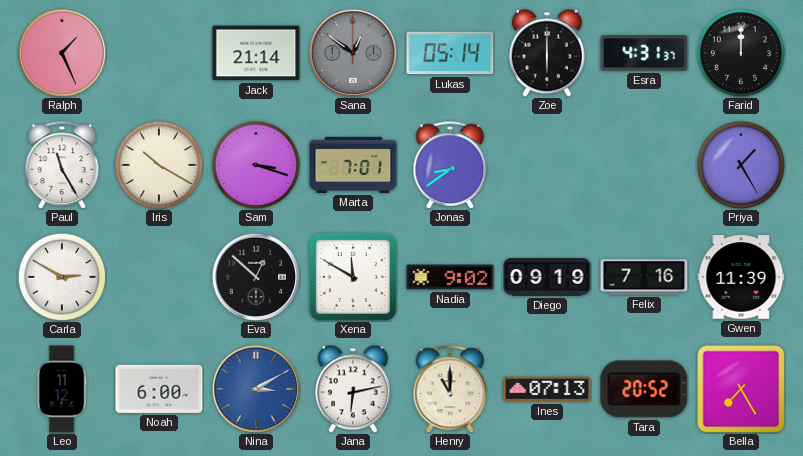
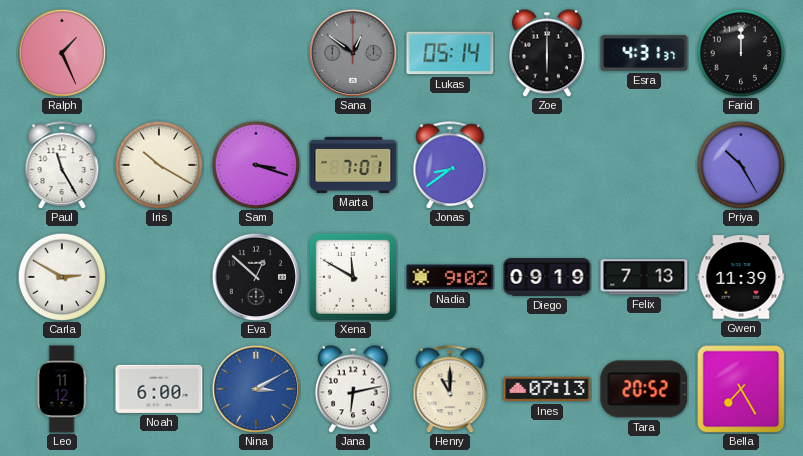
Jack: 21:14 -> none (256, 53)
Priya: 1:25 -> 10:25 (741, 165)
Felix: 7:16 -> 7:13 (644, 277)
